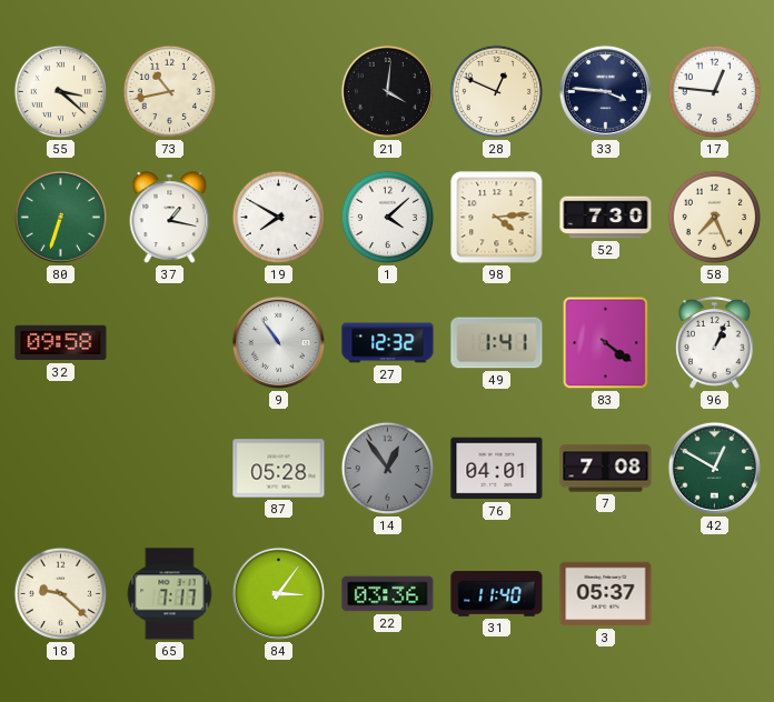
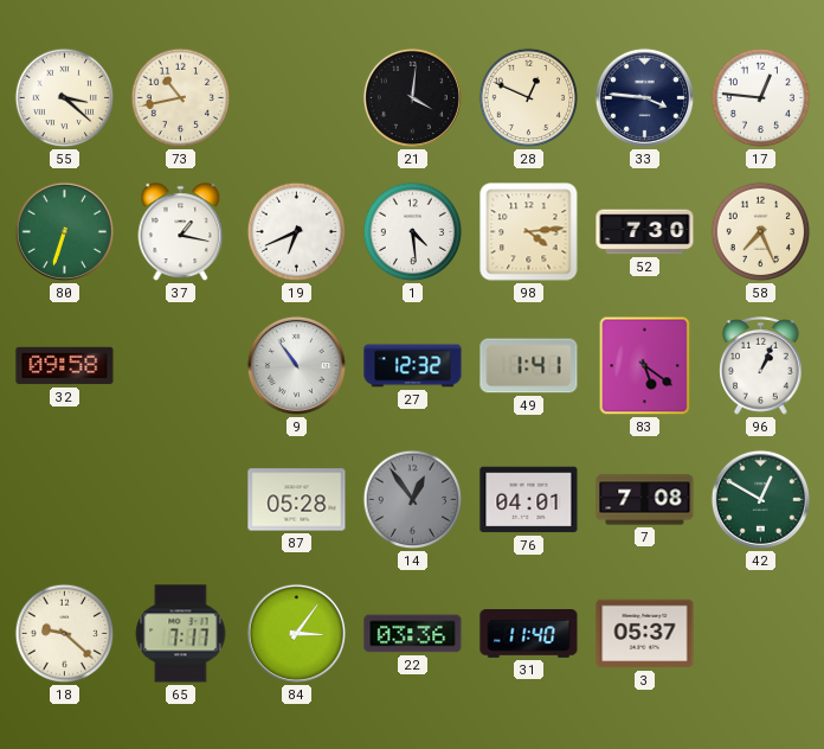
19: 7:50 -> 6:41 (297, 232)
1: 4:08 -> 4:29 (413, 232)
83: 4:21 -> 5:21 (645, 366)
